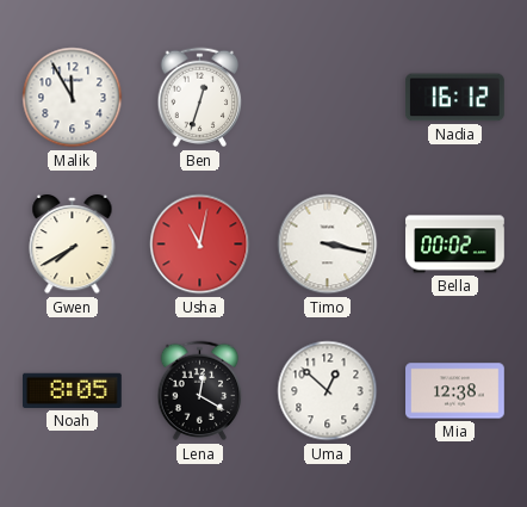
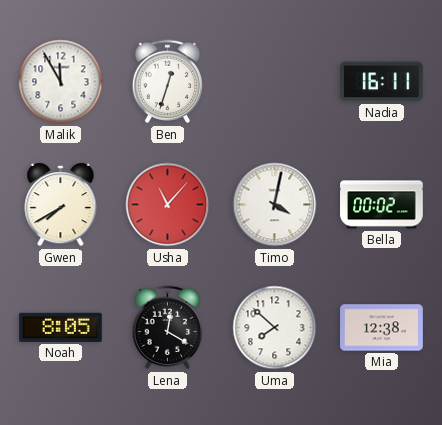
Nadia: 16:12 -> 16:11 (382, 82)
Usha: 11:02 -> 11:07 (168, 205)
Timo: 3:17 -> 4:02 (275, 205)
Uma: 12:52 -> 7:52 (275, 328)
